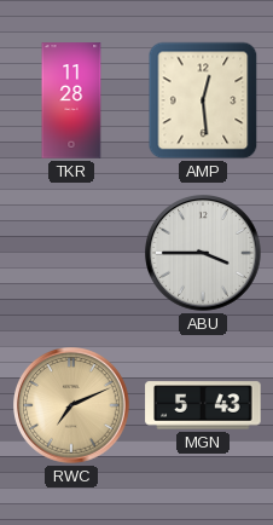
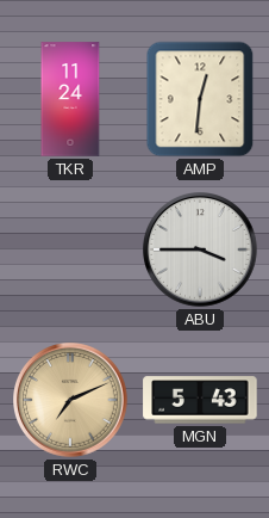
TKR: 11:28 -> 11:24 (70, 99)
AMP: 12:29 -> 12:31 (200, 99)
